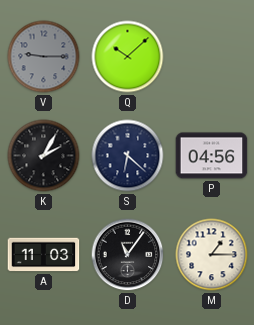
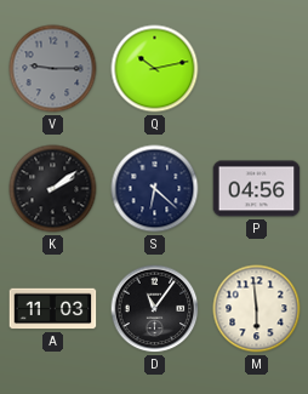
Q: 10:08 -> 10:13 (155, 69)
K: 2:05 -> 2:09 (53, 189)
M: 1:15 -> 5:59 (257, 309)
